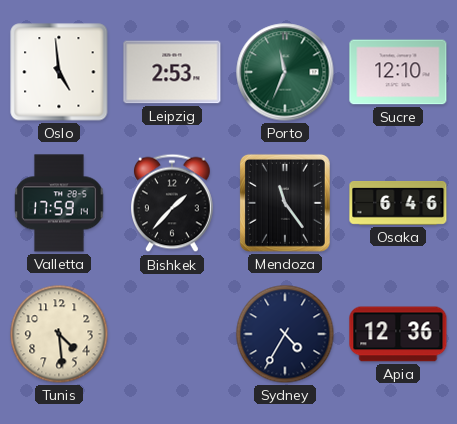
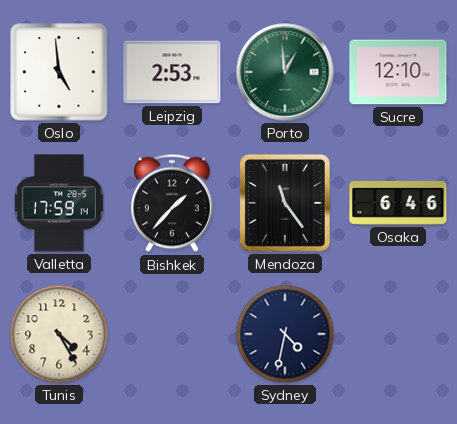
Porto: 11:34 -> 12:59 (285, 72)
Tunis: 4:29 -> 4:25 (59, 334)
Sydney: 4:35 -> 4:32 (285, 334)
Apia: 12:36 -> none (398, 334)
